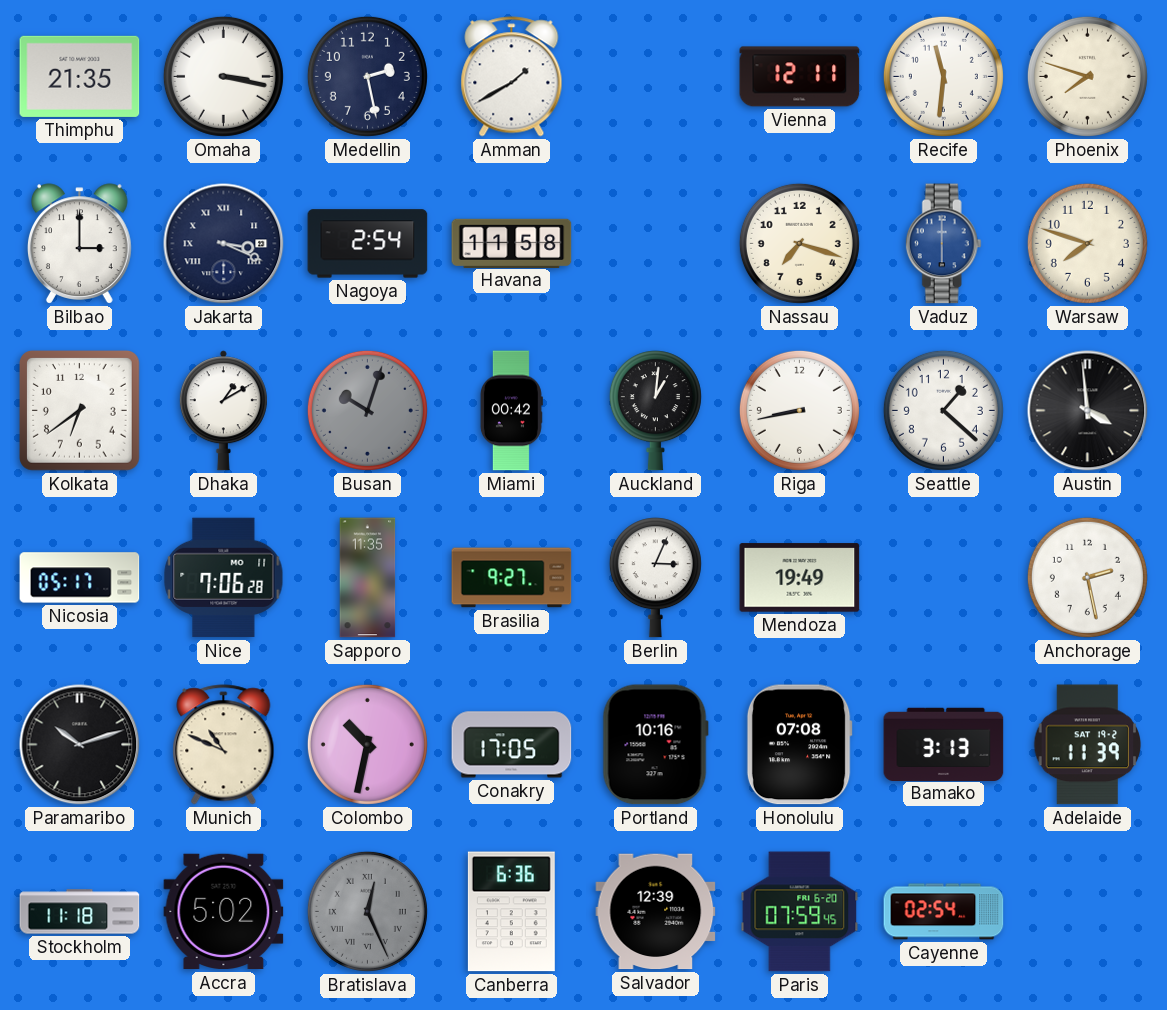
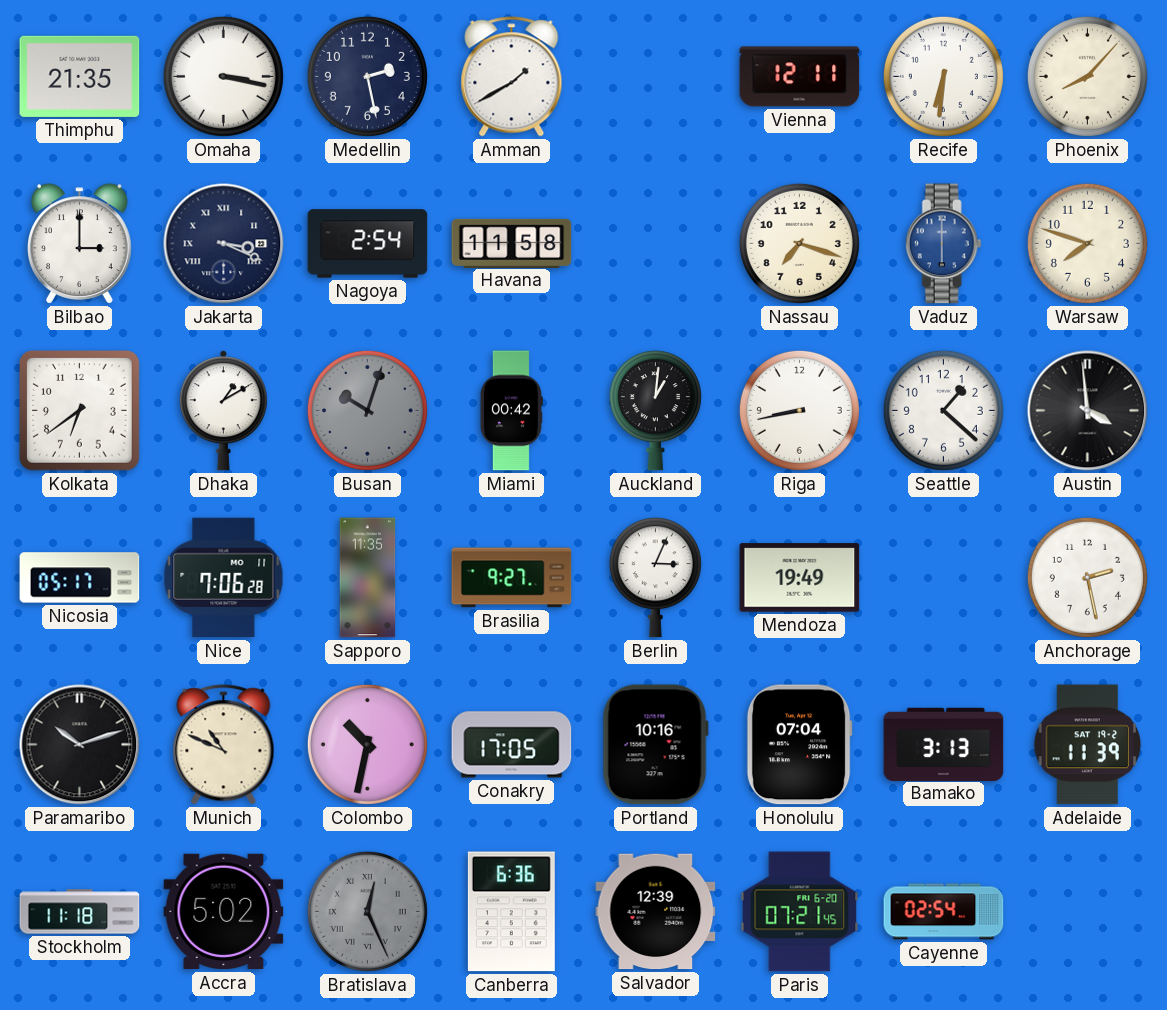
Recife: 11:31 -> 6:31 (943, 76)
Phoenix: 7:48 -> 8:07 (1087, 76)
Honolulu: 07:08 -> 07:04 (799, 745)
Paris: 07:59 -> 07:21 (800, 912)
